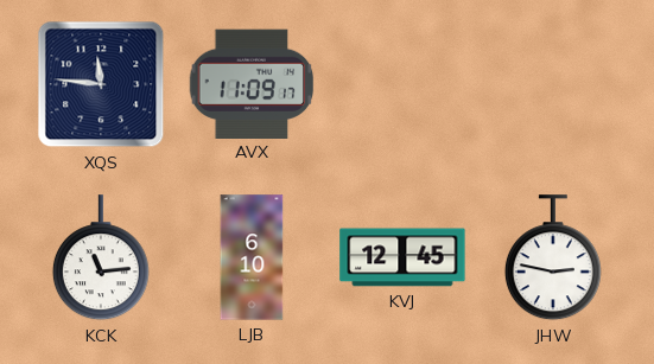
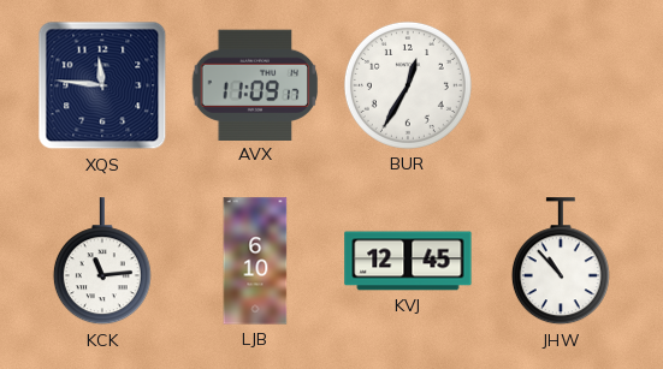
BUR: none -> 12:35 (408, 85)
JHW: 2:47 -> 10:53 (561, 262)
